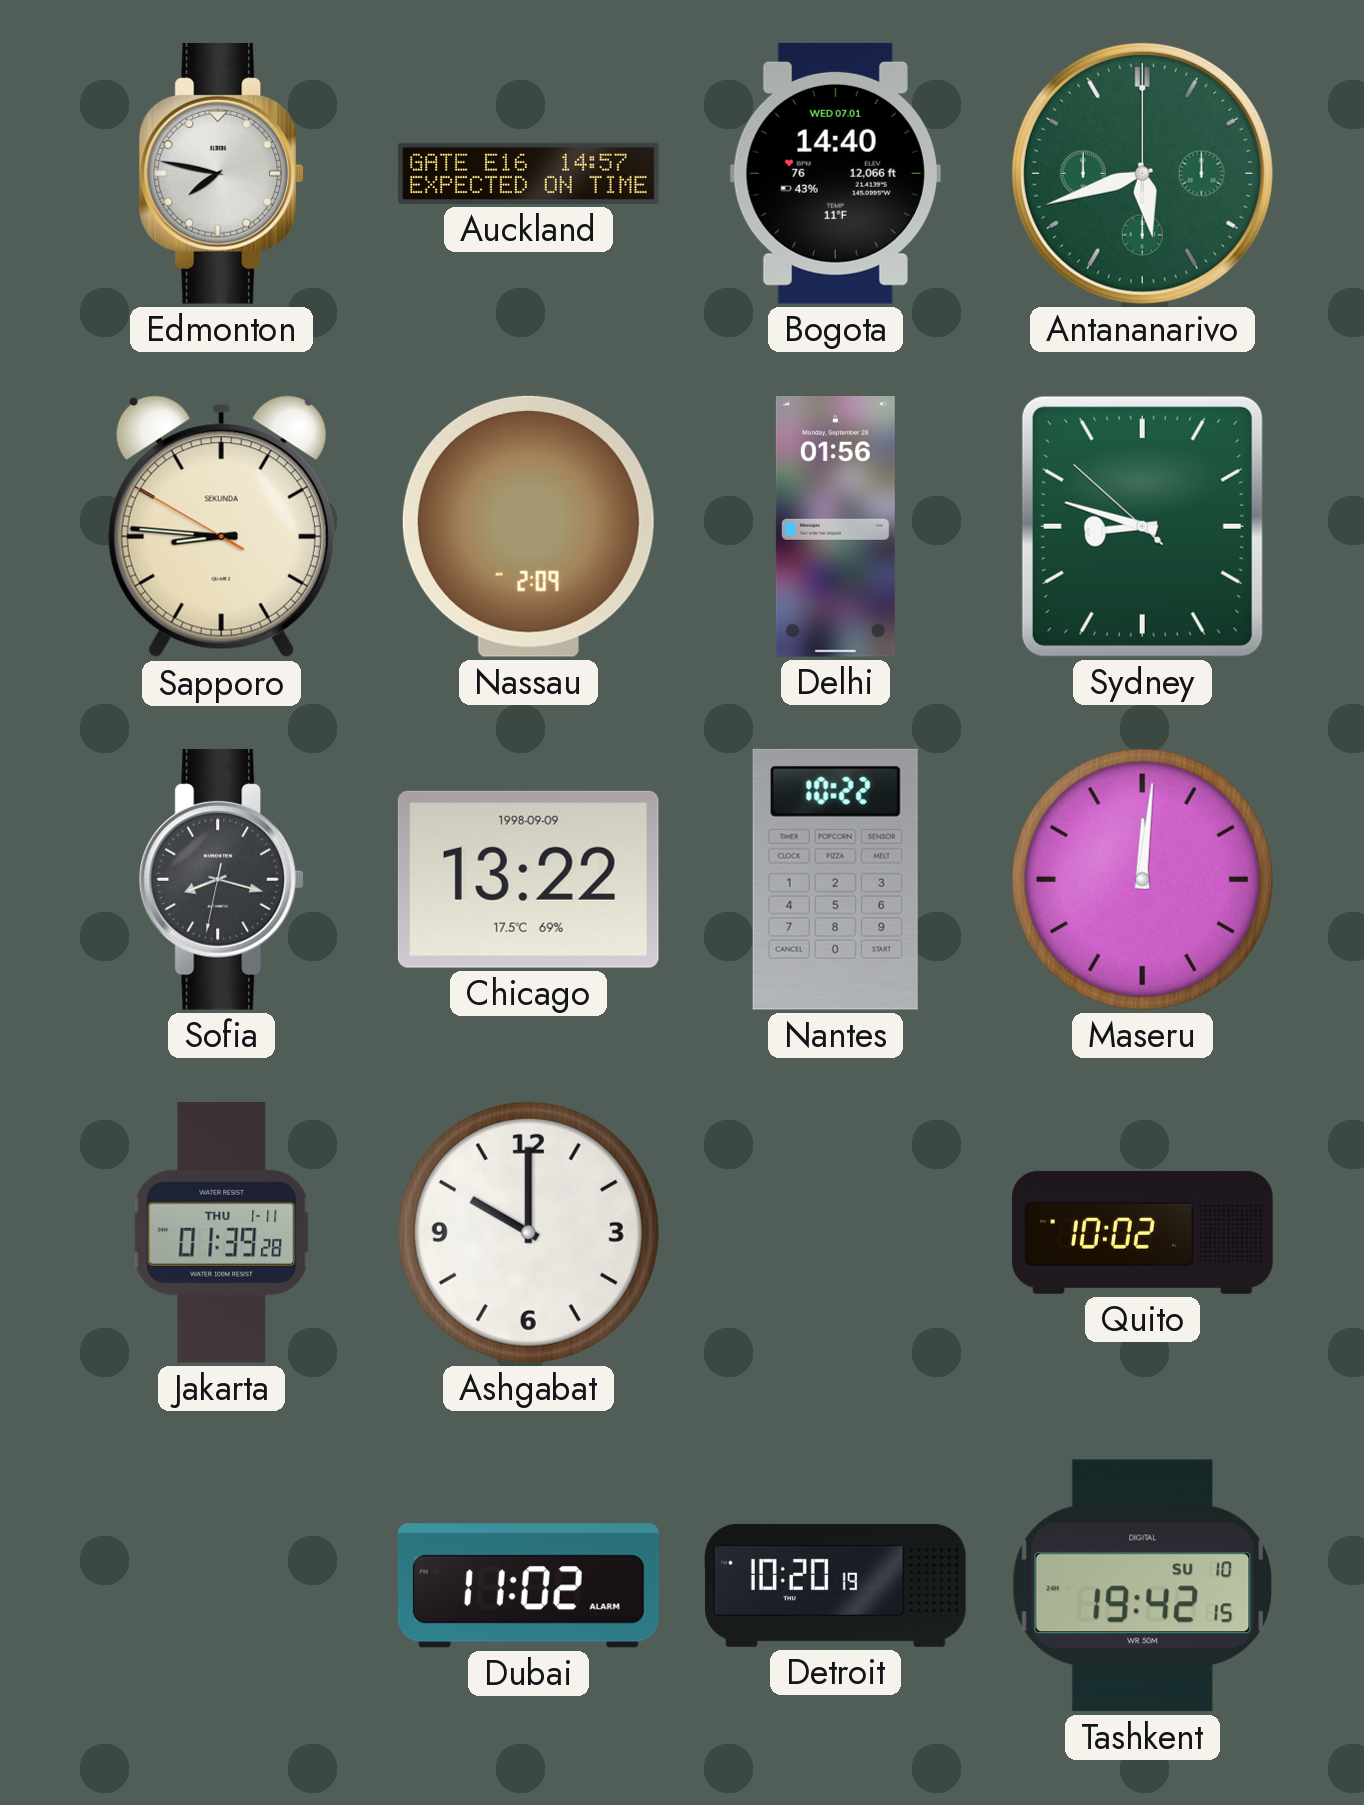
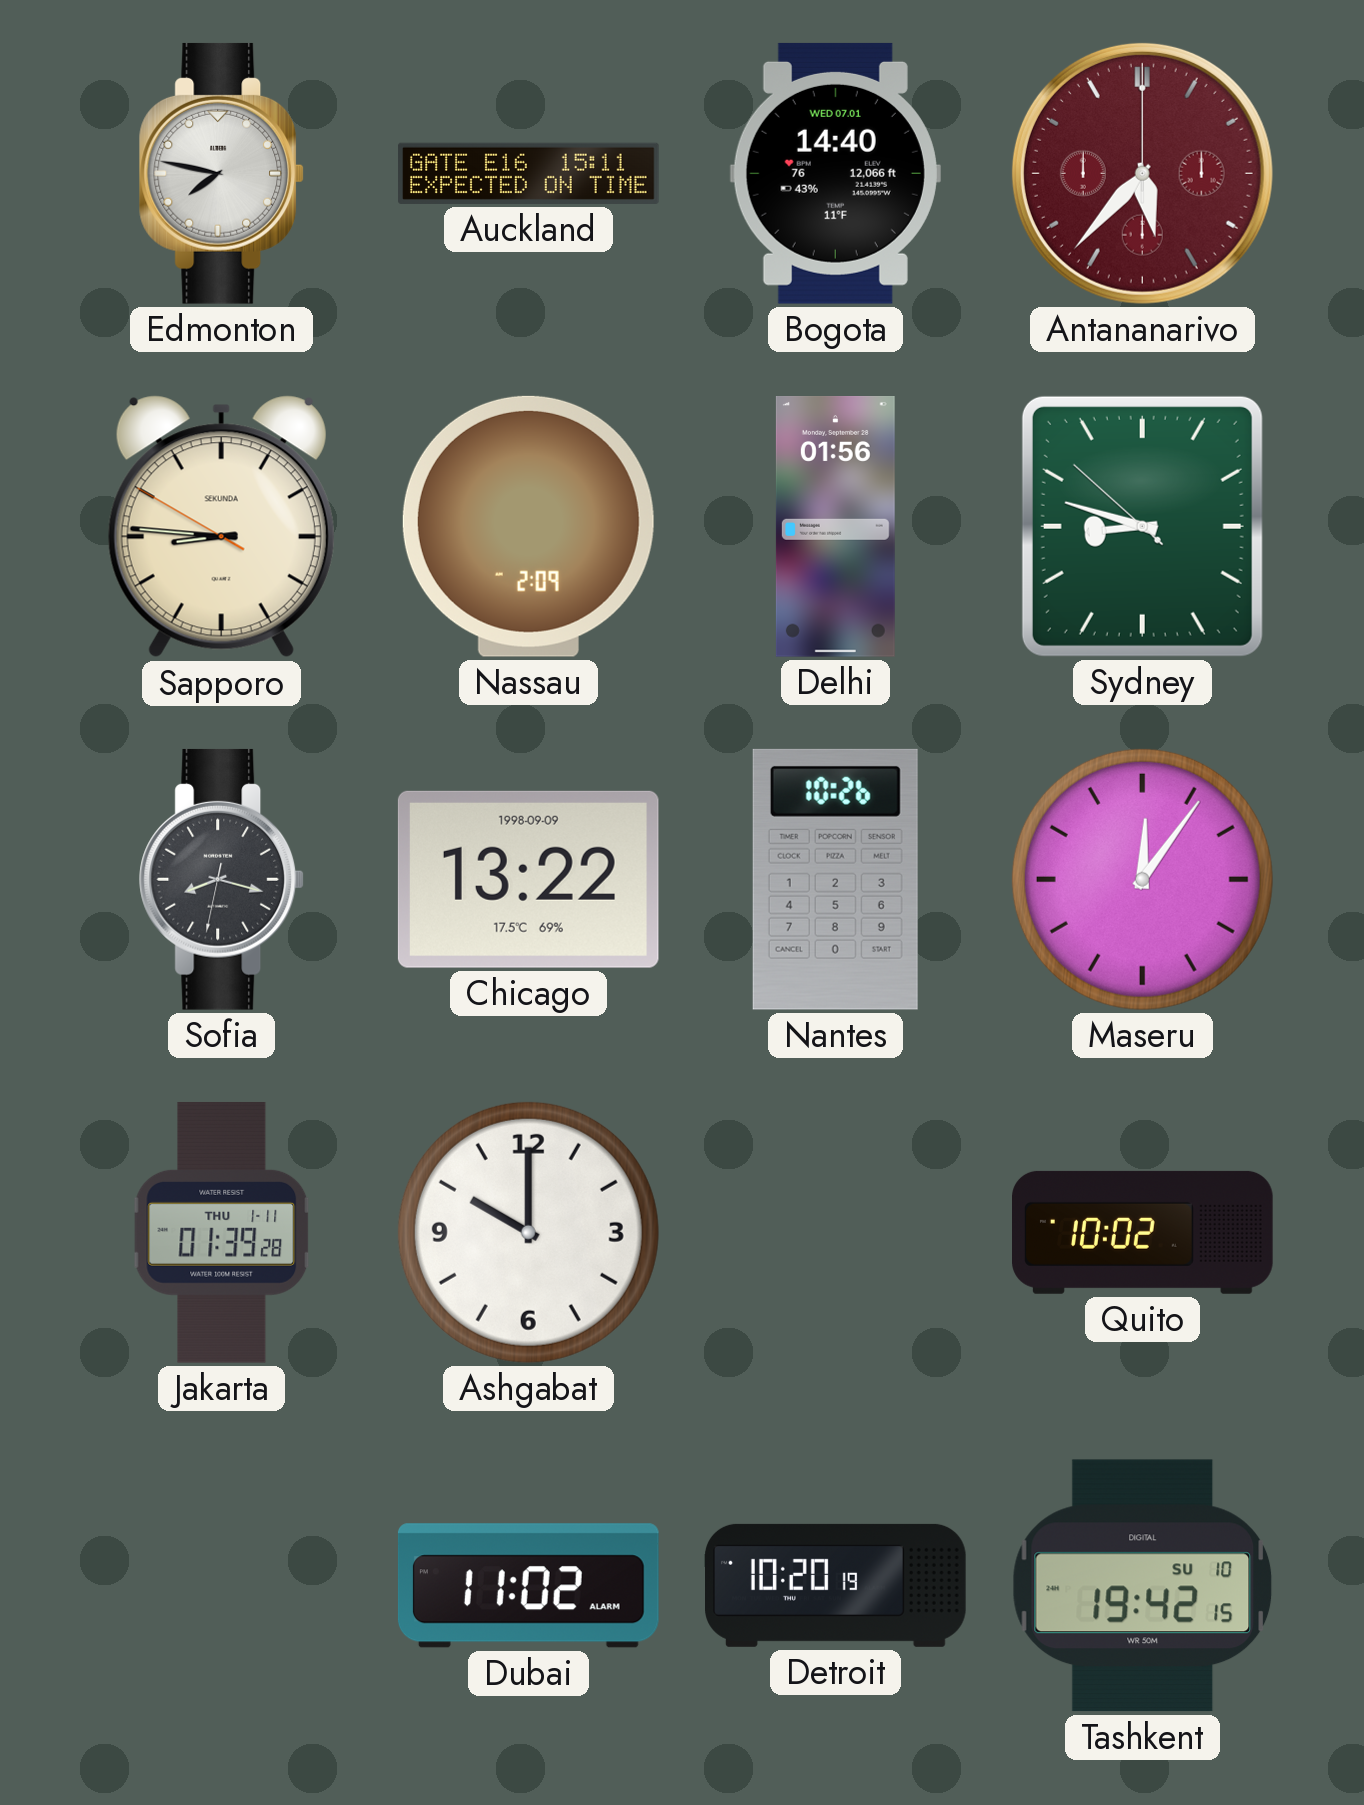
Auckland: 14:57 -> 15:11 (529, 173)
Antananarivo: 5:42 -> 5:37 (1142, 173)
Antananarivo dial: green -> burgundy (1142, 173)
Nantes: 10:22 -> 10:26 (835, 879)
Maseru: 12:01 -> 12:06 (1142, 879)
